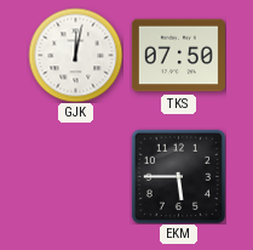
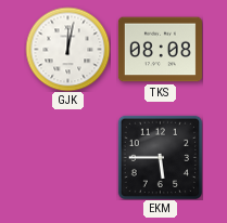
TKS: 07:50 -> 08:08 (160, 50)
